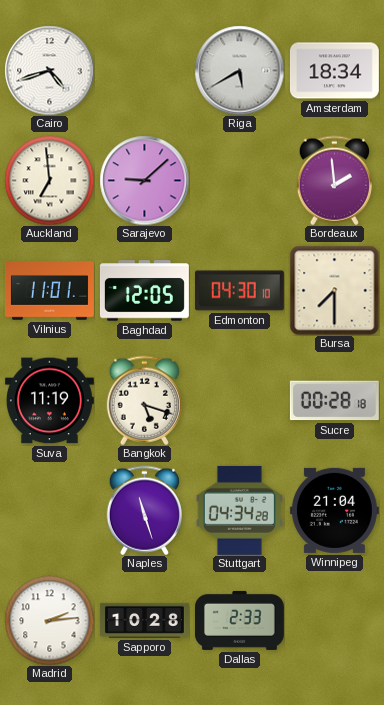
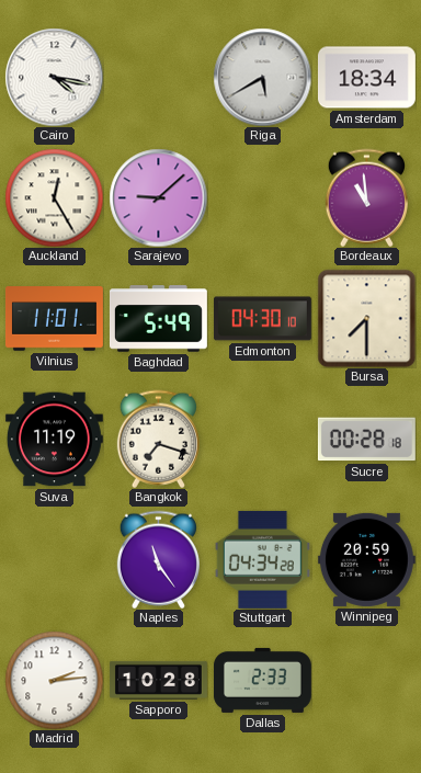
Cairo: 4:42 -> 4:17 (54, 77)
Auckland: 6:59 -> 12:25 (54, 197)
Bordeaux: 1:59 -> 10:59 (366, 197)
Baghdad: 12:05 -> 5:49 (158, 319)
Bangkok: 5:18 -> 7:18 (158, 439)
Naples: 11:27 -> 11:24 (158, 559)
Winnipeg: 21:04 -> 20:59 (366, 559)
